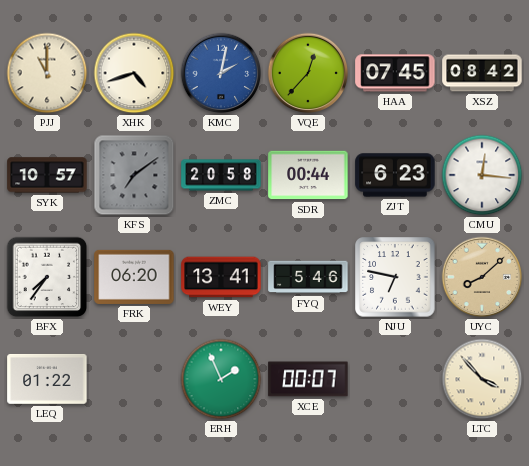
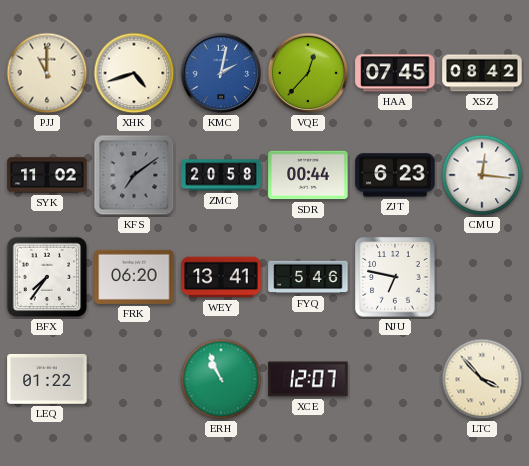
SYK: 10:57 -> 11:02 (47, 175)
UYC: 8:08 -> none (482, 277)
ERH: 1:56 -> 10:56 (221, 379)
XCE: 00:07 -> 12:07 (308, 379)
